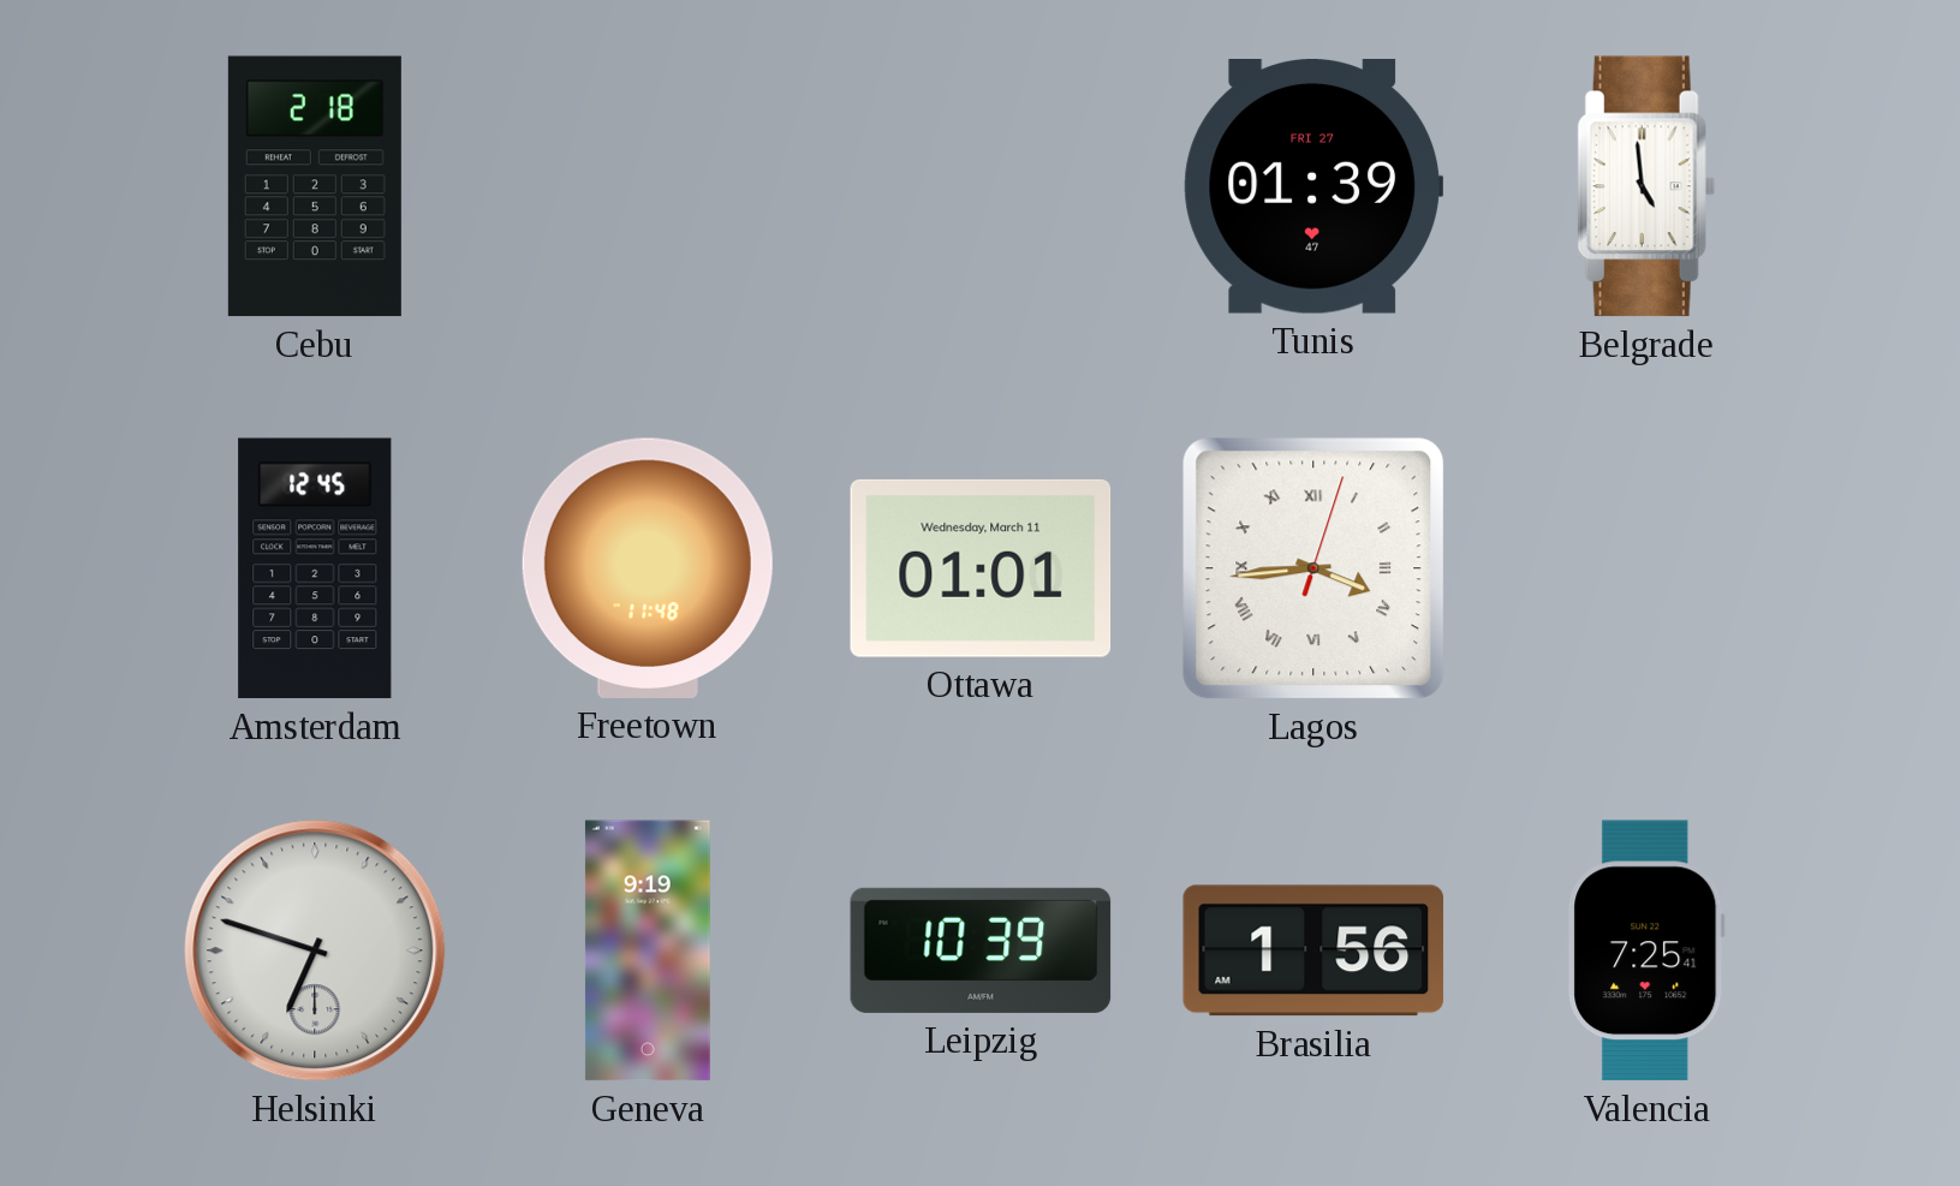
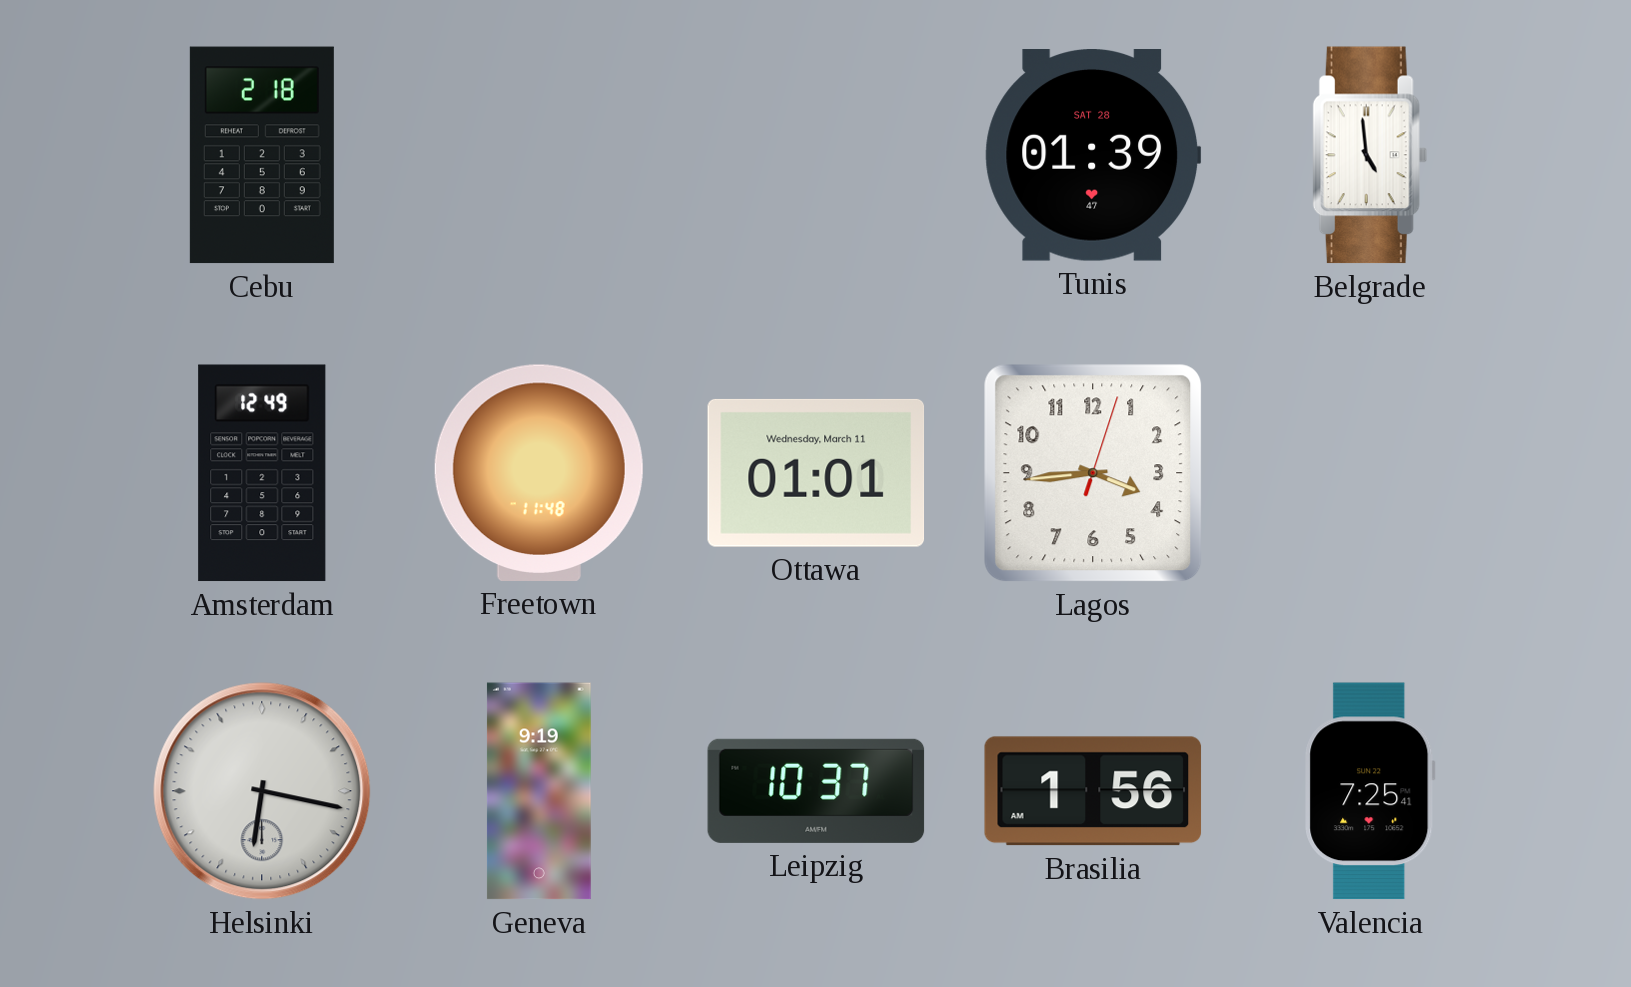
Tunis date: FRI 27 -> SAT 28 (1093, 156)
Amsterdam: 12:45 -> 12:49 (262, 473)
Lagos numerals: Roman -> Arabic (1093, 473)
Helsinki: 6:48 -> 6:17 (262, 791)
Leipzig: 10:39 -> 10:37 (816, 791)
